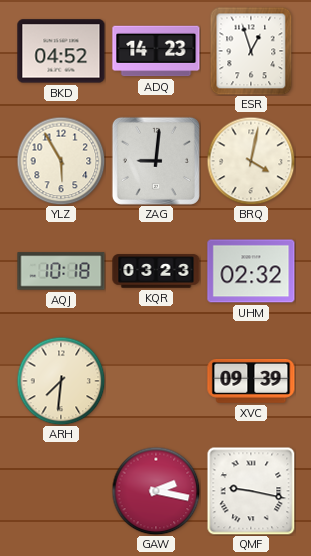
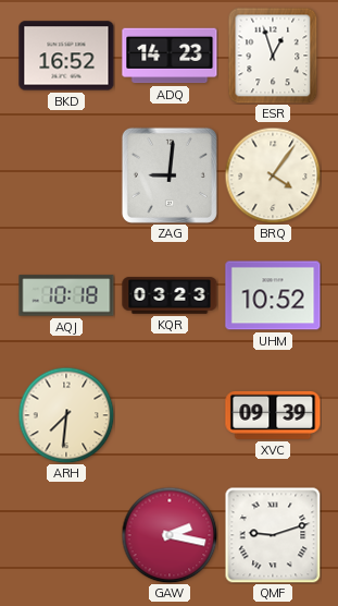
BKD: 04:52 -> 16:52 (66, 56)
YLZ: 5:55 -> none (61, 161)
BRQ: 4:02 -> 4:06 (273, 175)
UHM: 02:32 -> 10:52 (273, 295)
QMF: 9:17 -> 9:12 (273, 535)
